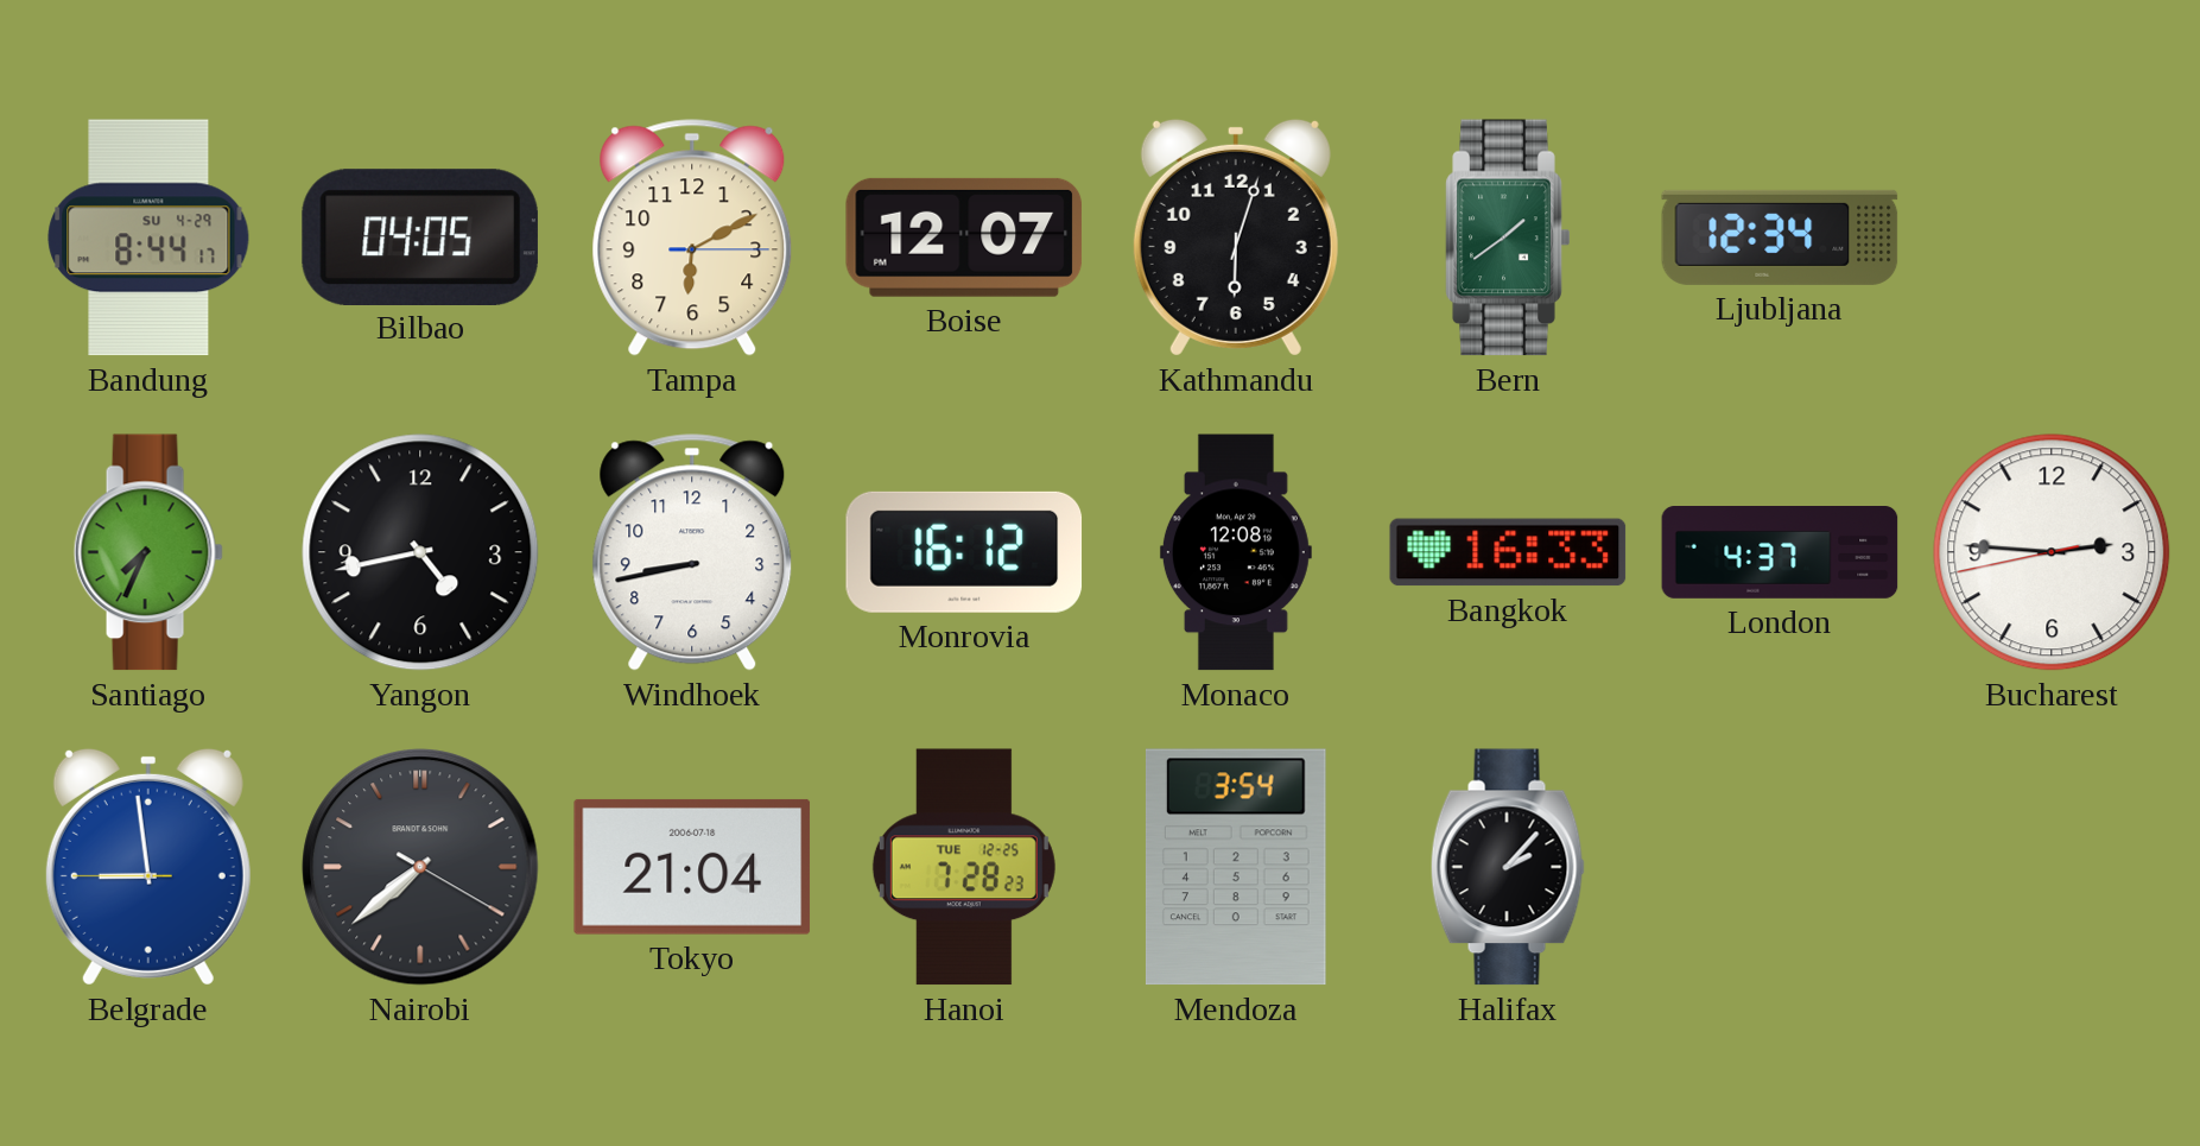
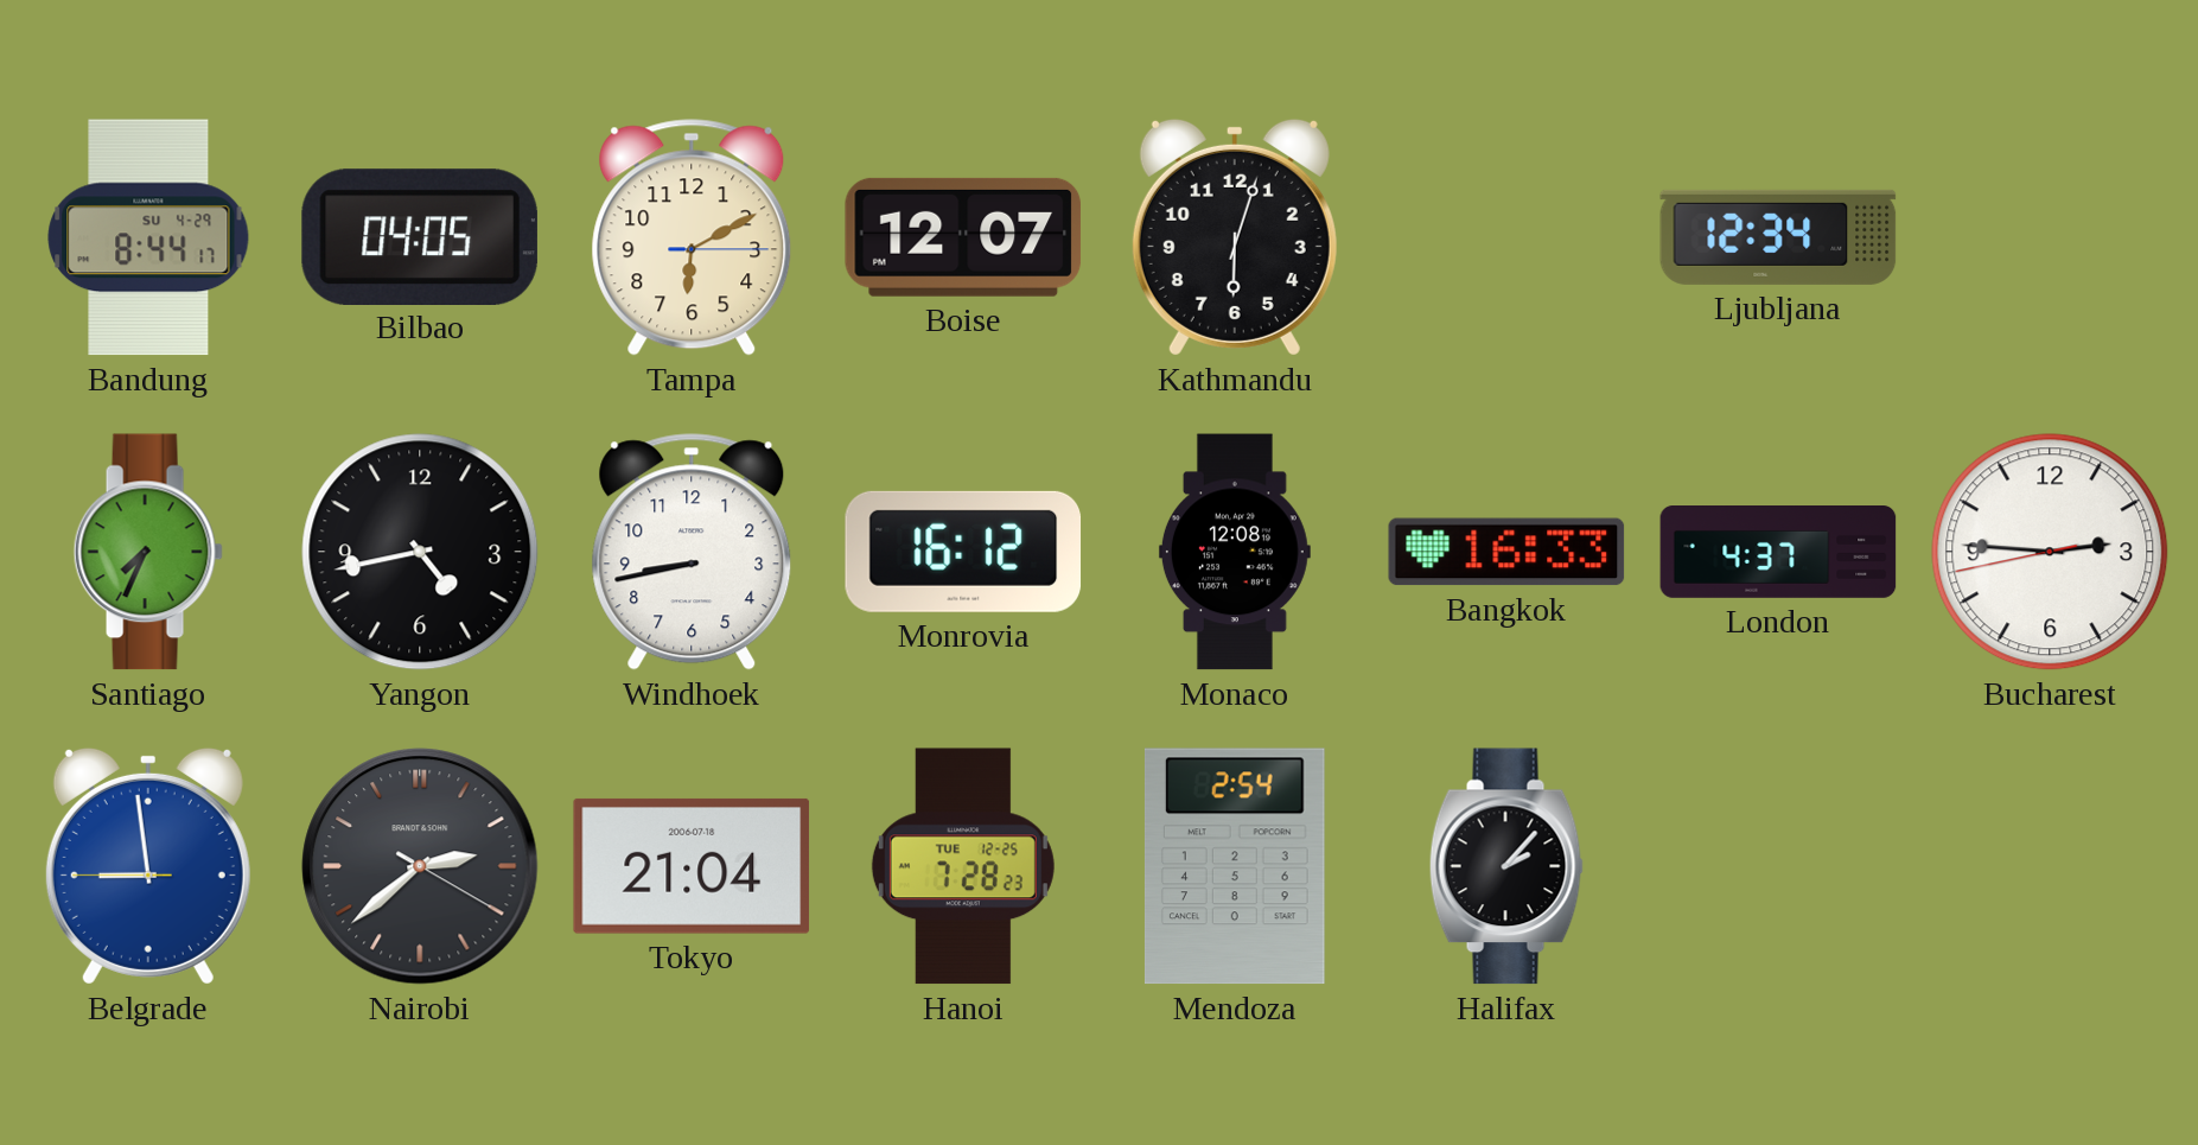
Bern: 1:39 -> none (1508, 238)
Nairobi: 7:38 -> 2:38 (420, 866)
Mendoza: 3:54 -> 2:54 (1235, 866)
